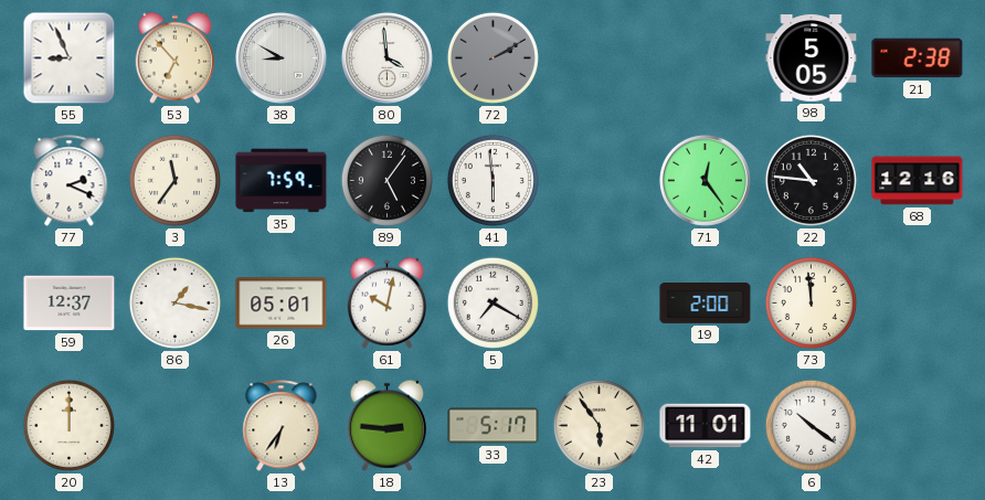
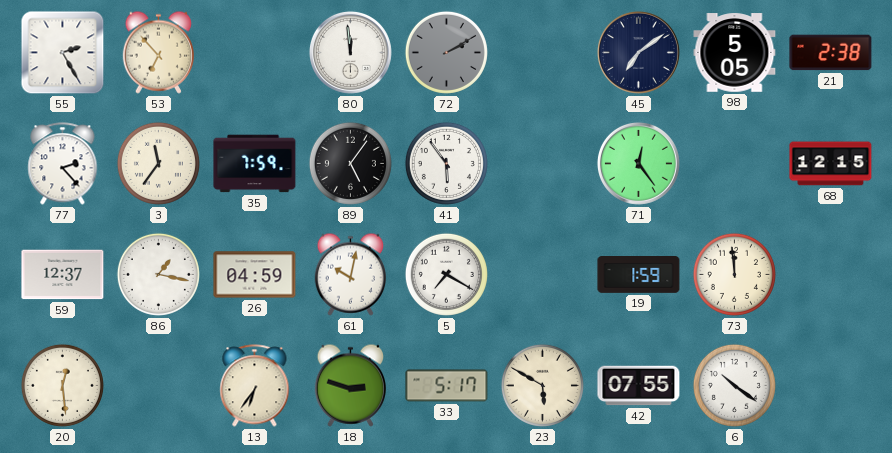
55: 8:56 -> 2:25 (63, 53)
38: 8:50 -> none (280, 57)
80: 3:59 -> 11:59 (350, 52)
45: none -> 7:09 (638, 52)
77: 2:19 -> 2:23 (63, 164)
41: 5:59 -> 5:54 (446, 163)
22: 10:46 -> none (811, 180)
68: 12:16 -> 12:15 (831, 164)
26: 05:01 -> 04:59 (255, 275)
19: 2:00 -> 1:59 (639, 275)
20: 12:00 -> 12:29 (62, 385)
18: 2:46 -> 2:48 (350, 385)
23: 5:54 -> 5:50 (542, 385)
42: 11:01 -> 07:55 (639, 386)
